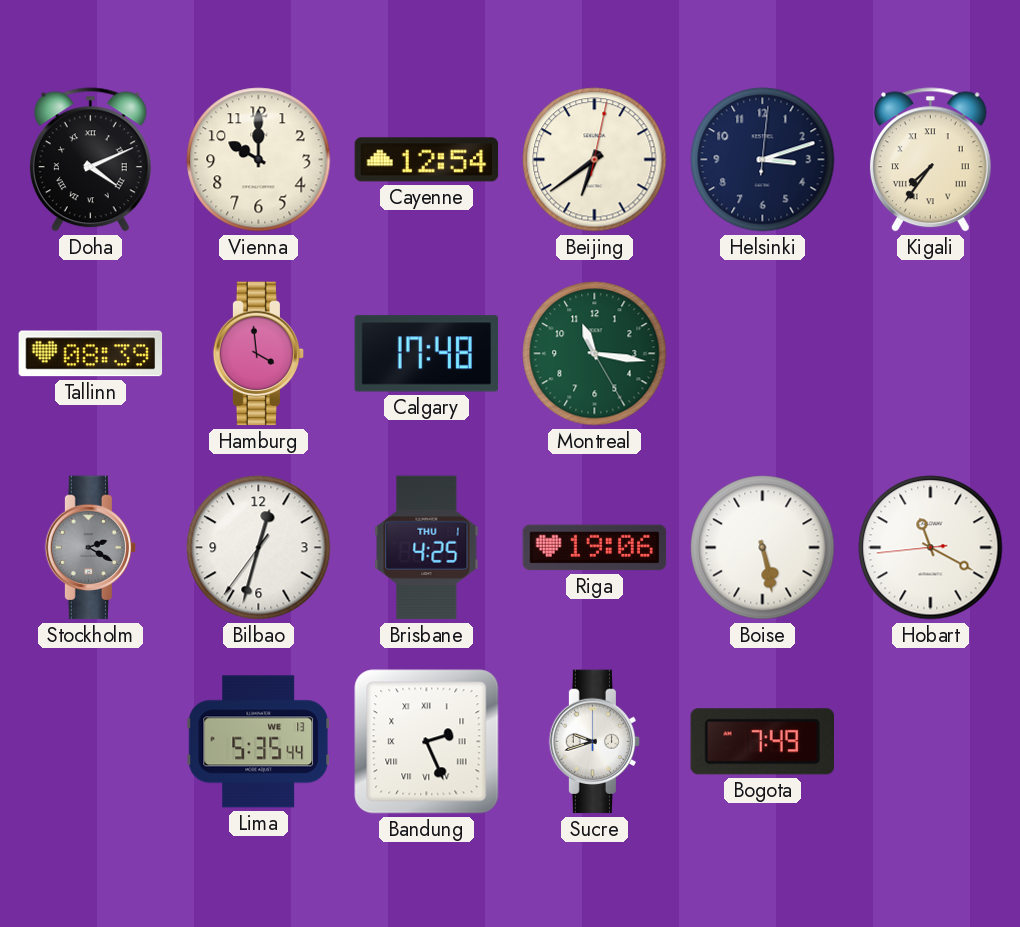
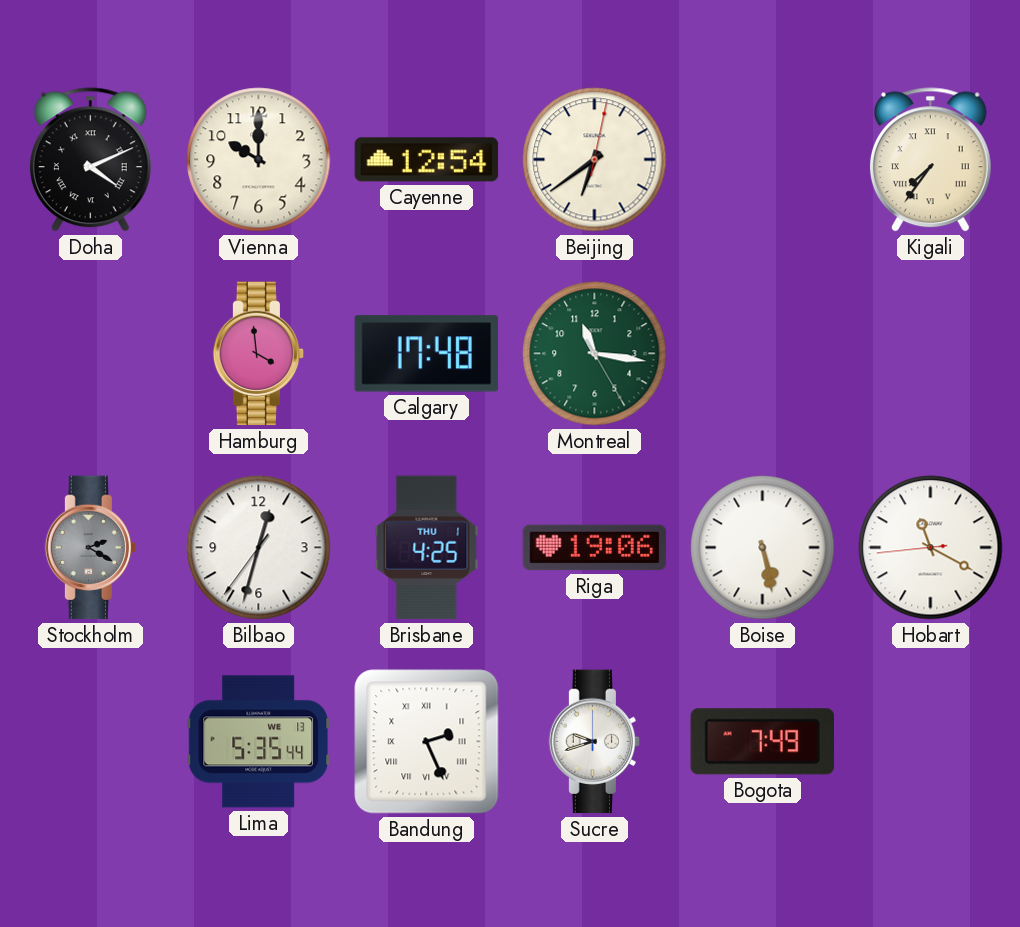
Helsinki: 3:12 -> none (763, 160)
Tallinn: 08:39 -> none (91, 354)
